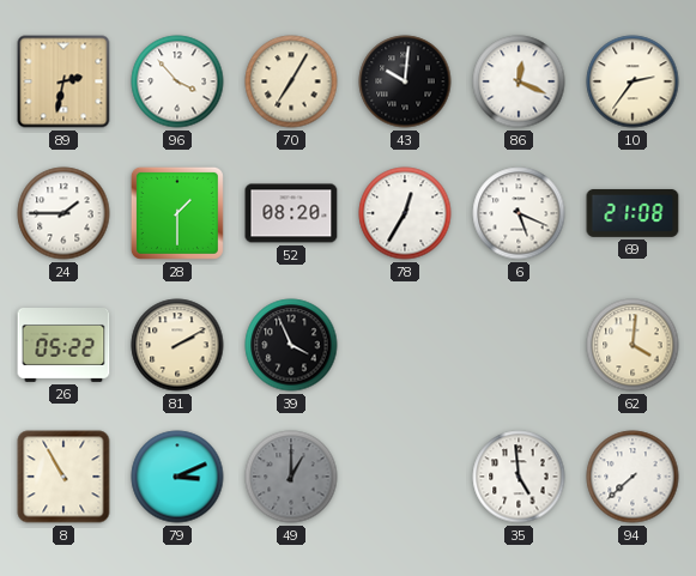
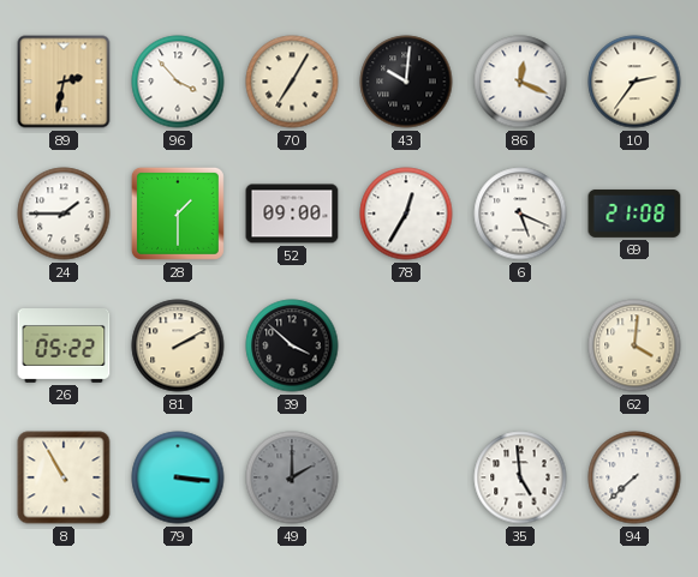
52: 08:20 -> 09:00 (292, 214)
39: 3:56 -> 3:52 (292, 345)
79: 3:11 -> 3:16 (178, 477)
49: 1:00 -> 2:00 (292, 477)
